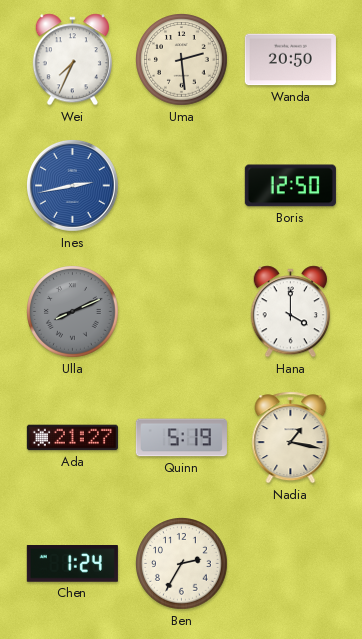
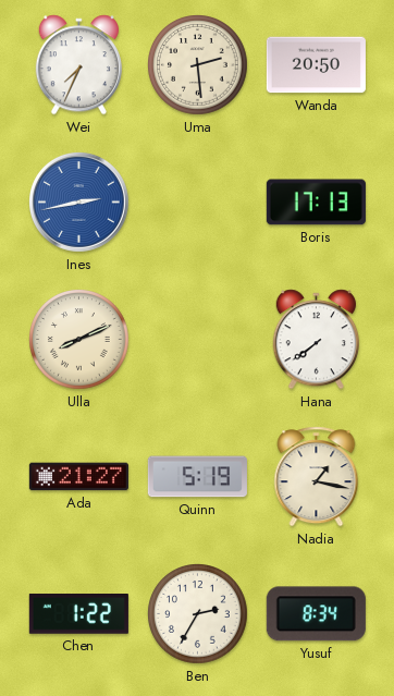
Boris: 12:50 -> 17:13 (316, 203)
Ulla dial: grey -> cream (79, 340)
Hana: 4:00 -> 7:39 (316, 340)
Chen: 1:24 -> 1:22 (78, 614)
Yusuf: none -> 8:34 (316, 614)
